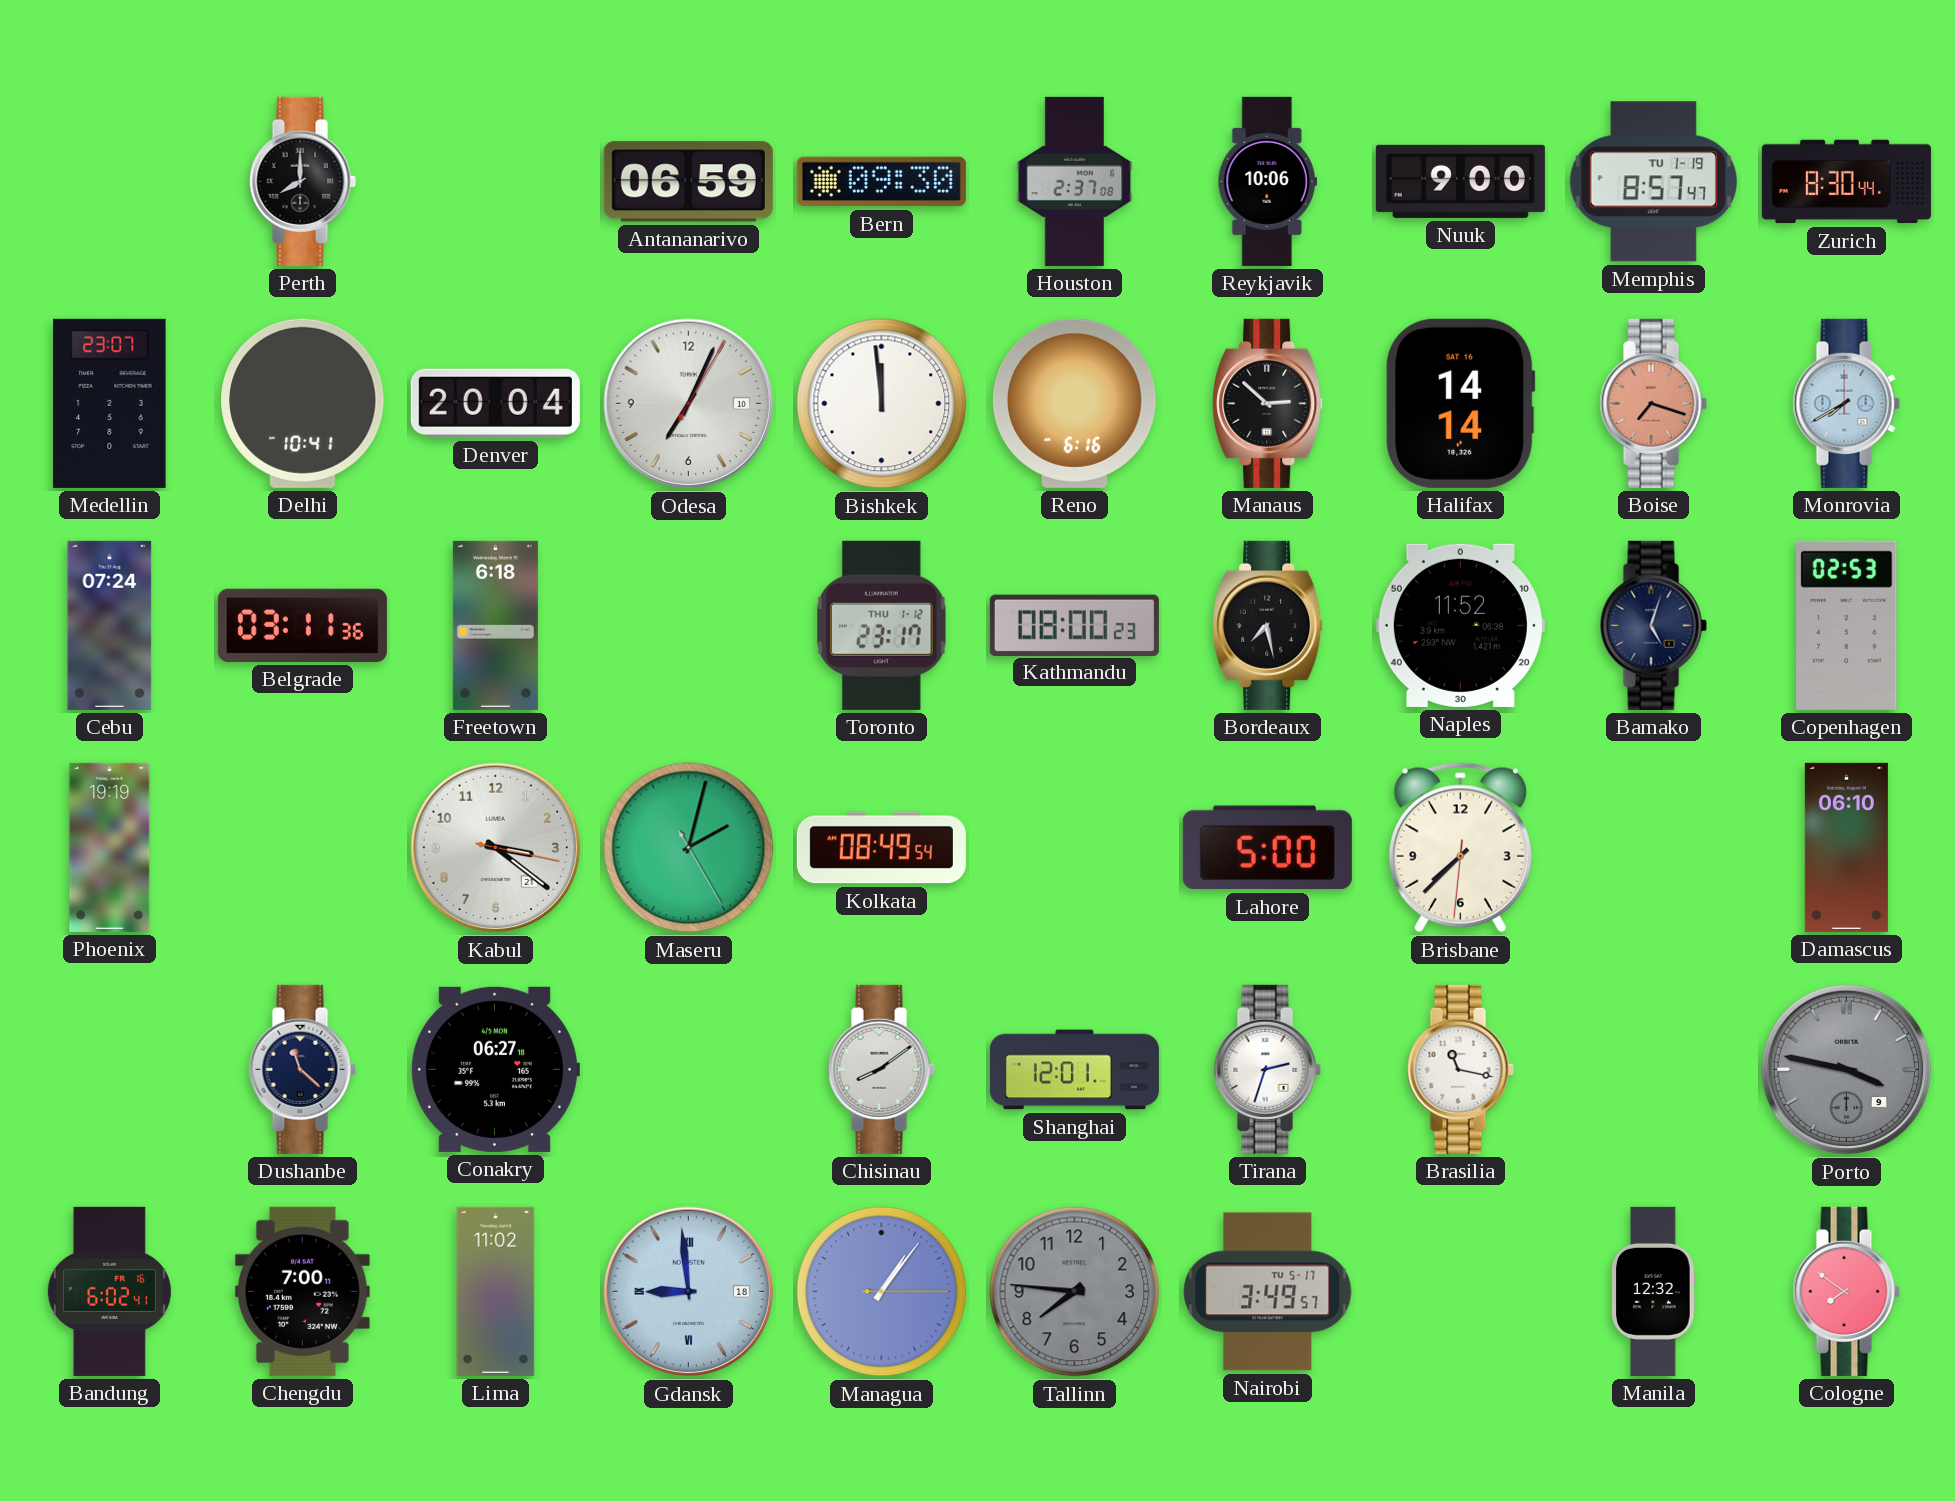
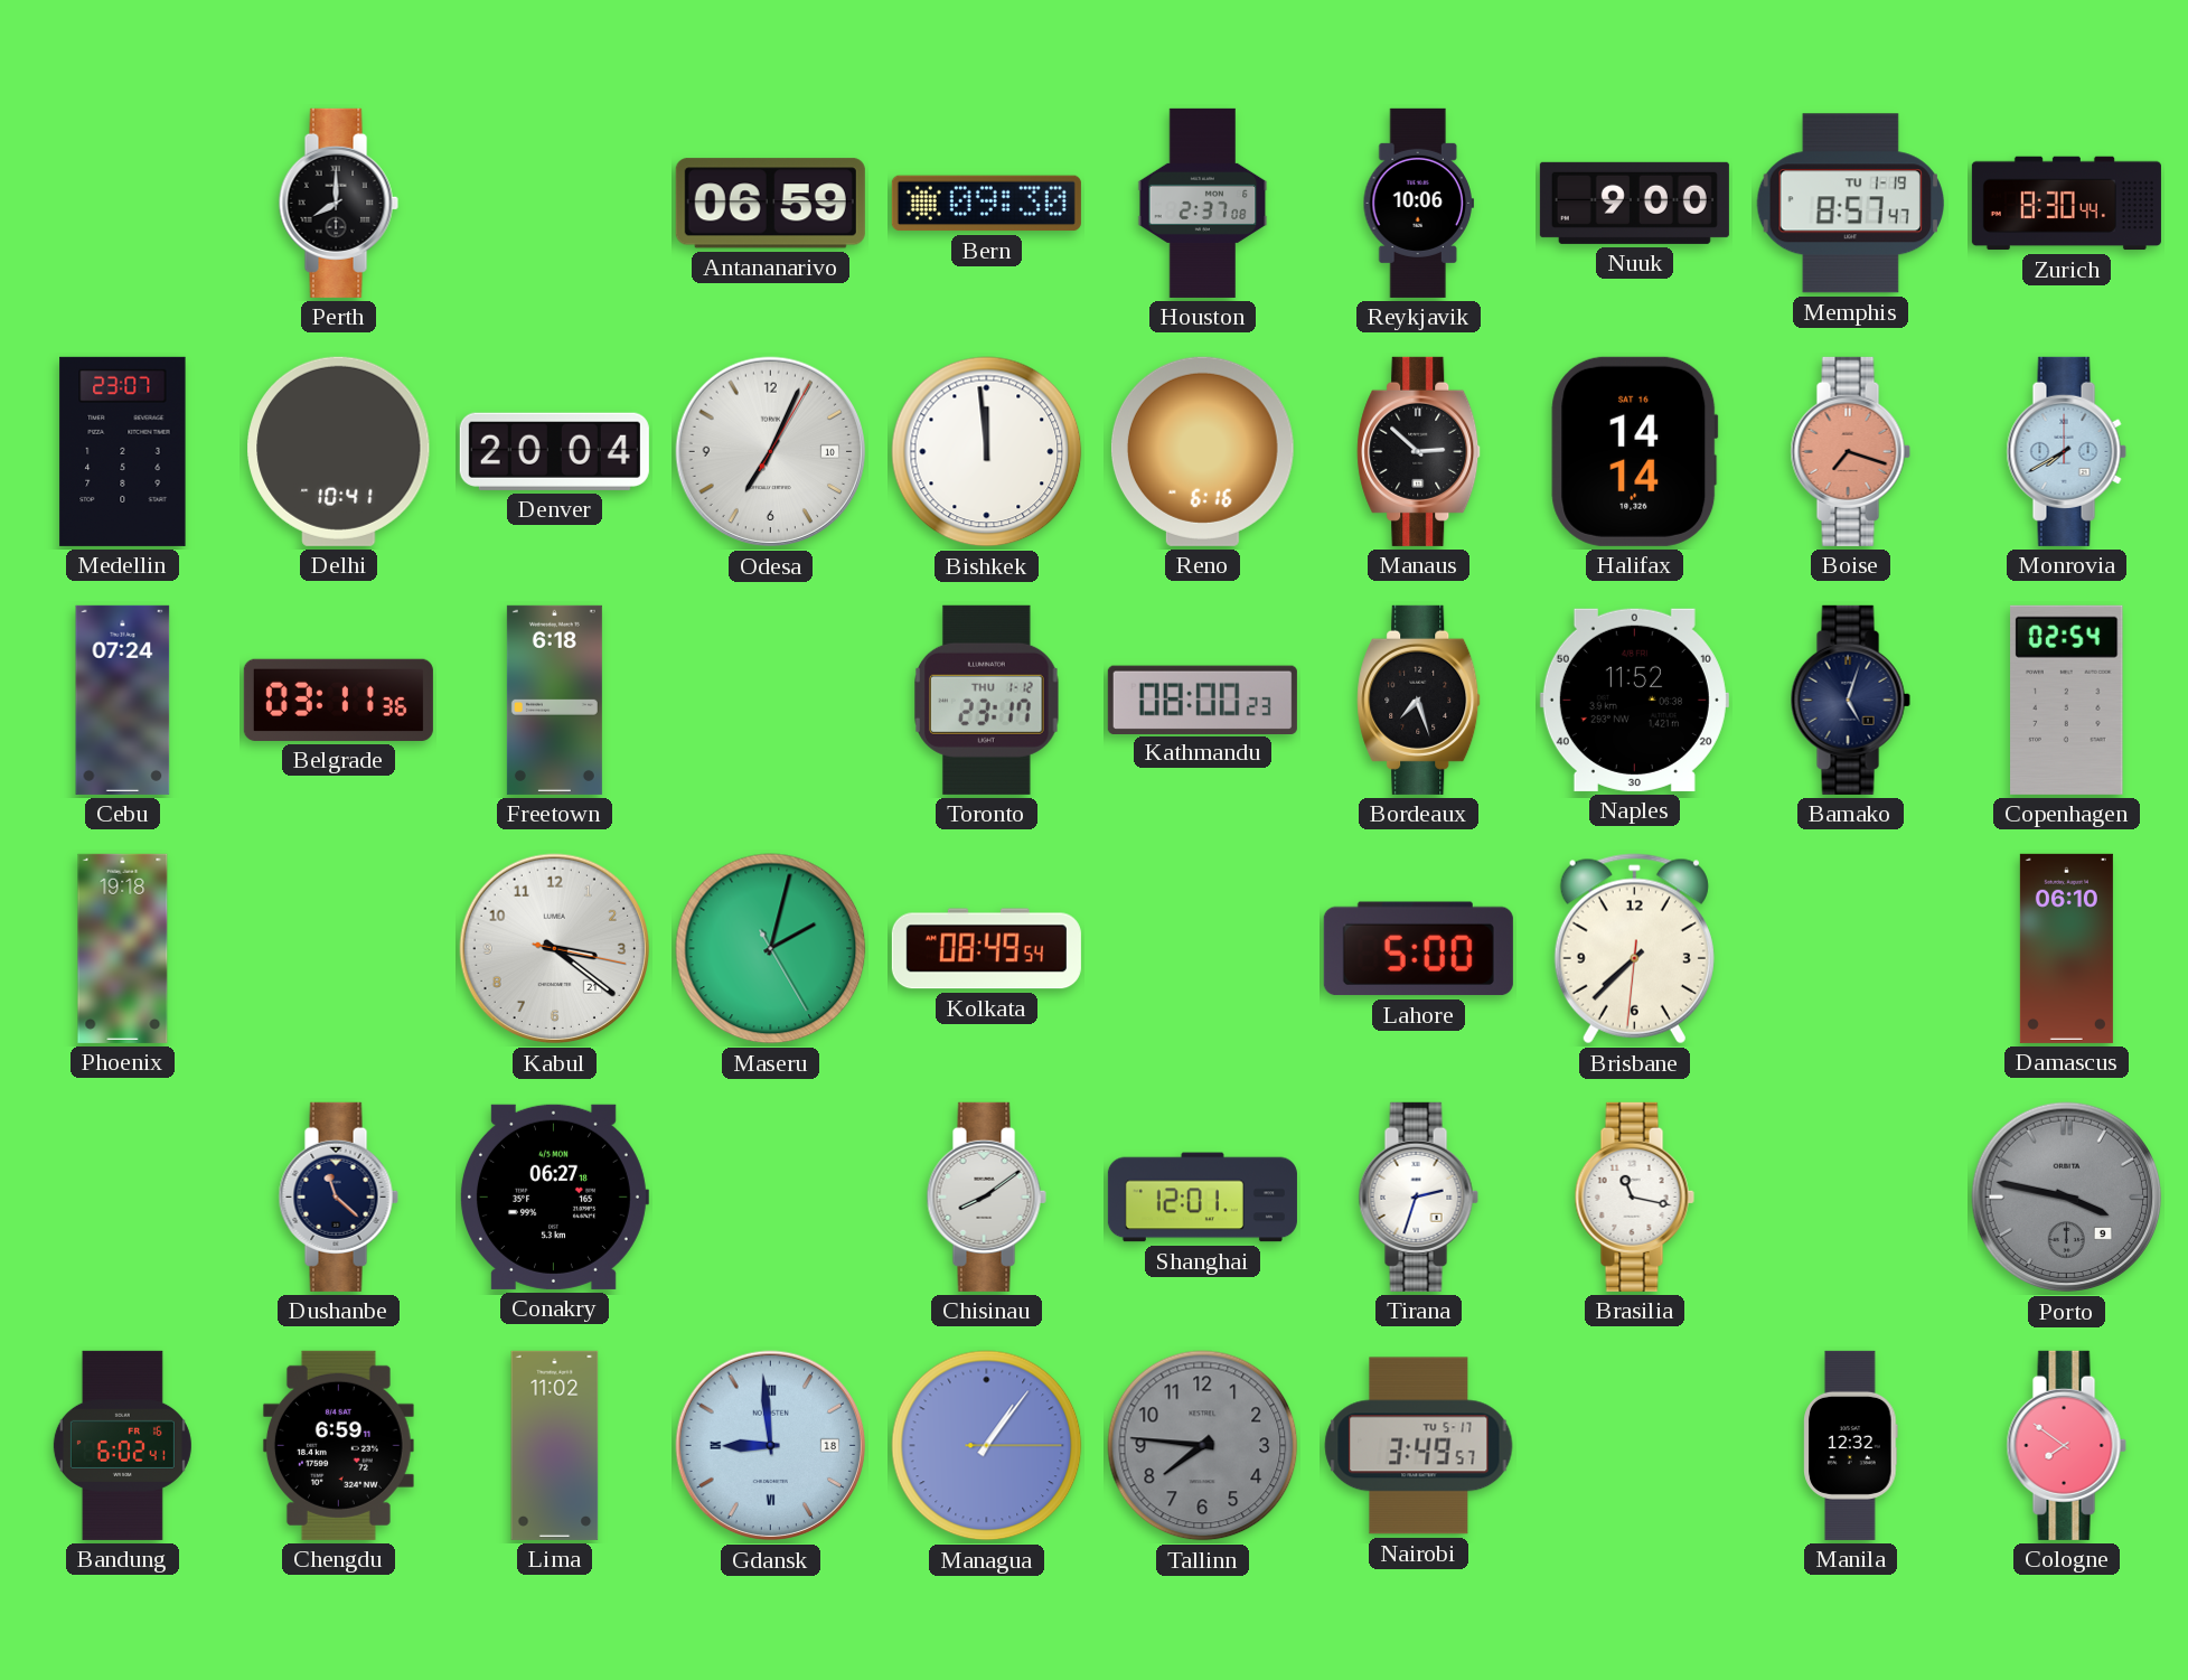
Bordeaux: 7:28 -> 7:27 (1419, 700)
Copenhagen: 02:53 -> 02:54 (2067, 700)
Phoenix: 19:19 -> 19:18 (123, 948)
Chengdu: 7:00 -> 6:59 (338, 1445)
